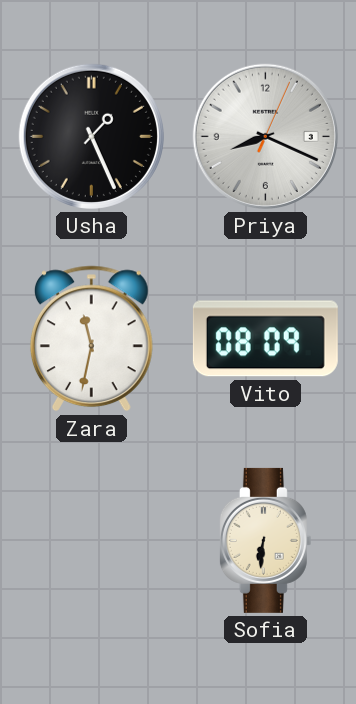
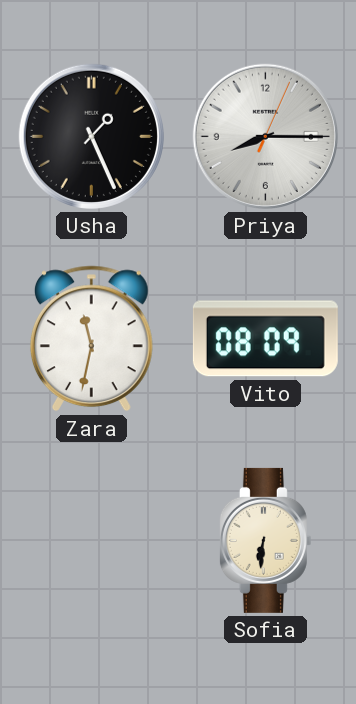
Priya: 8:19 -> 8:15 (265, 136)
